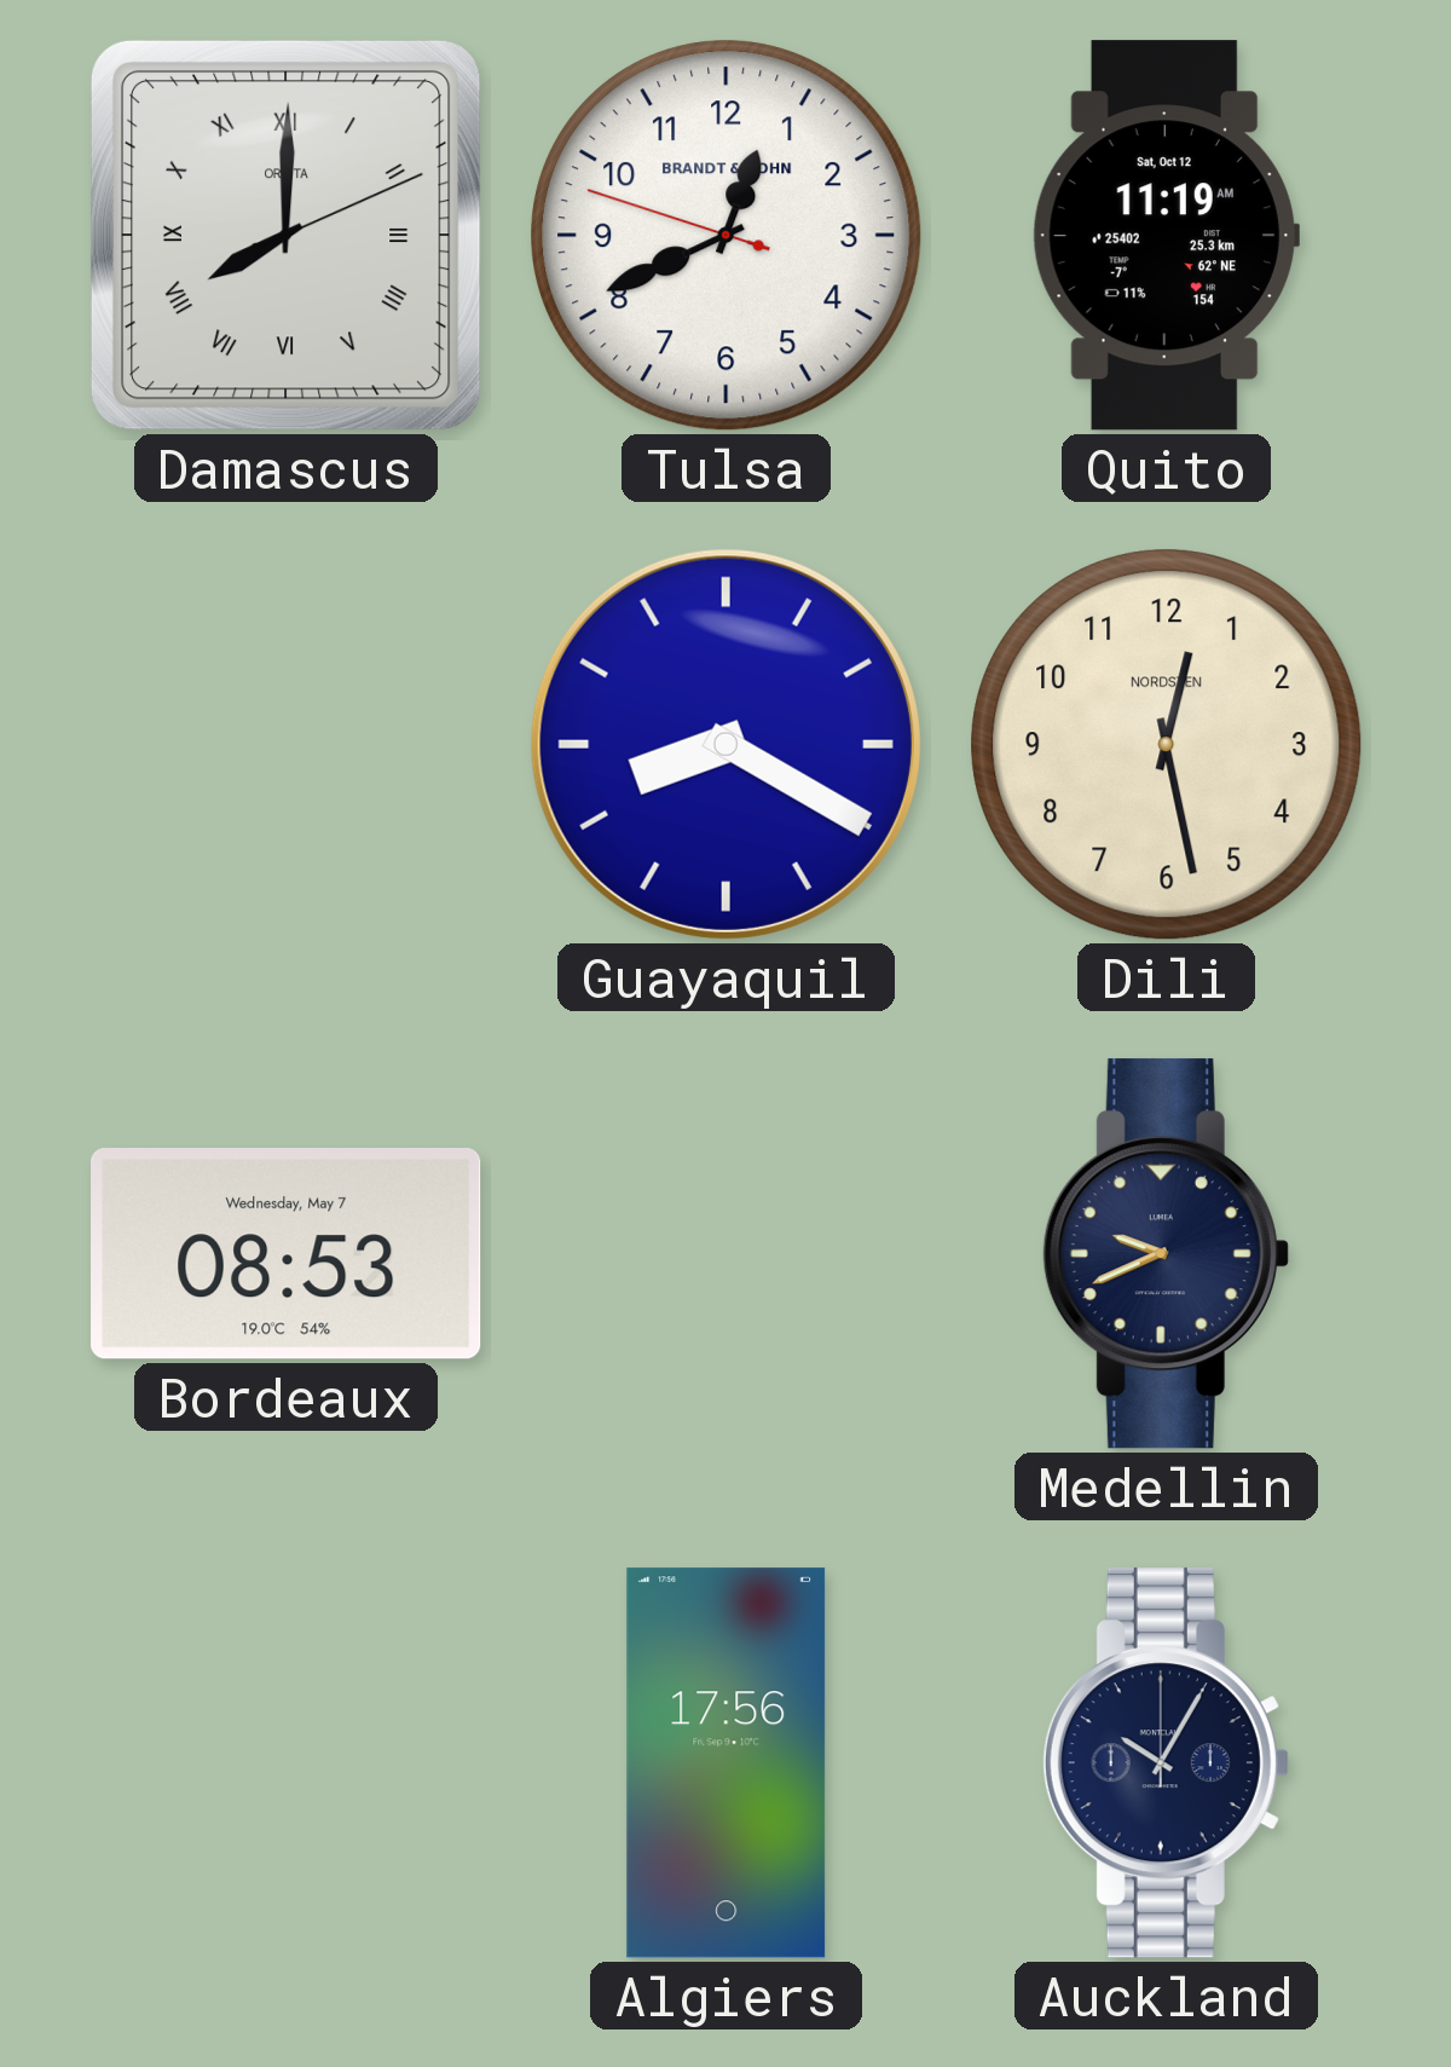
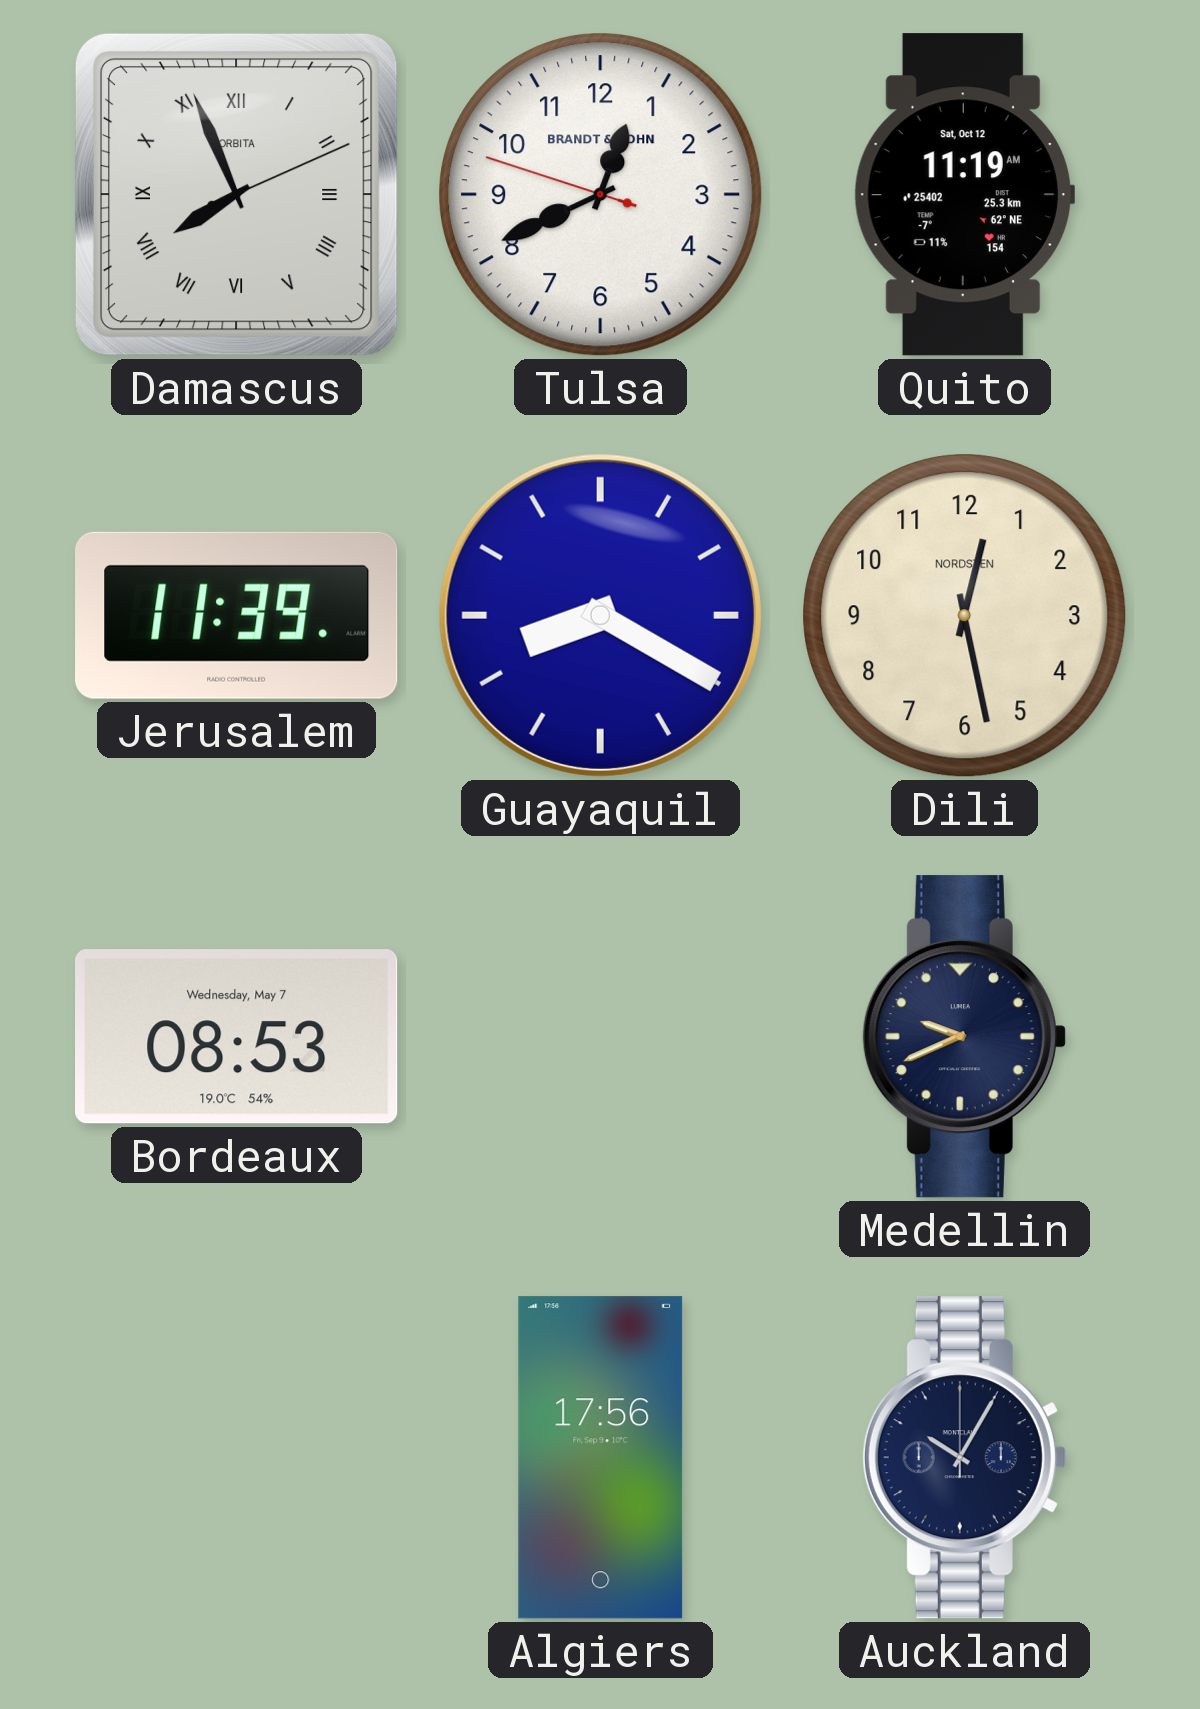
Damascus: 8:00 -> 7:56 (236, 194)
Jerusalem: none -> 11:39 (237, 615)
